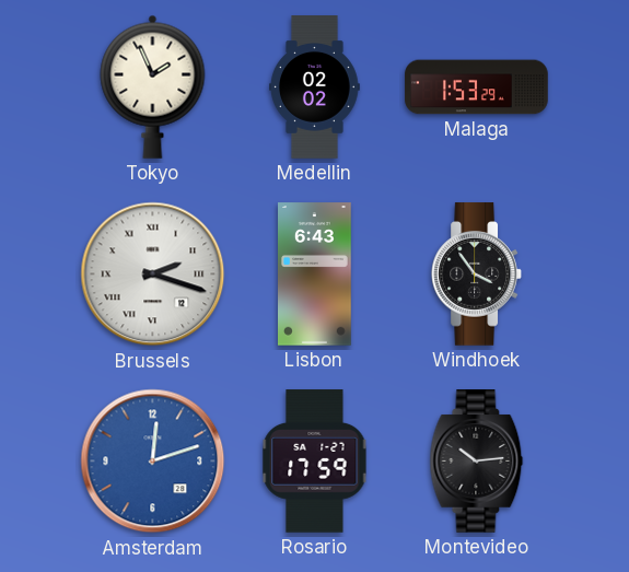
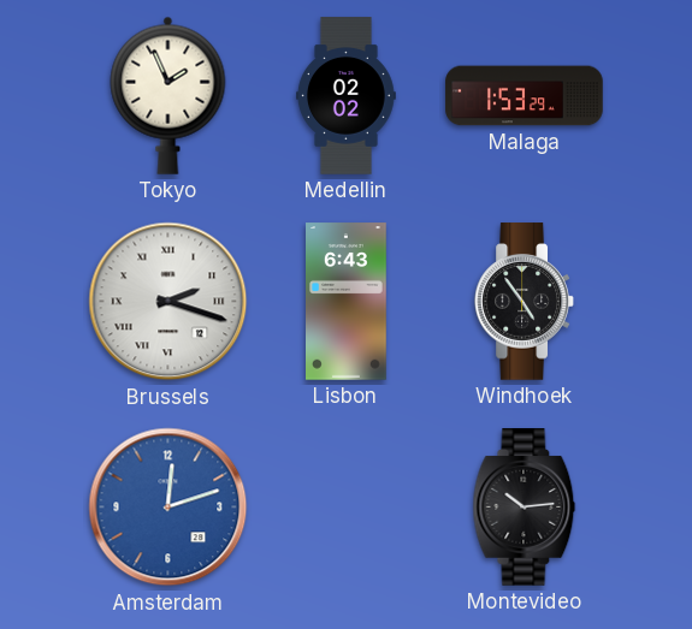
Windhoek: 3:54 -> 4:54 (525, 302)
Rosario: 17:59 -> none (315, 462)
